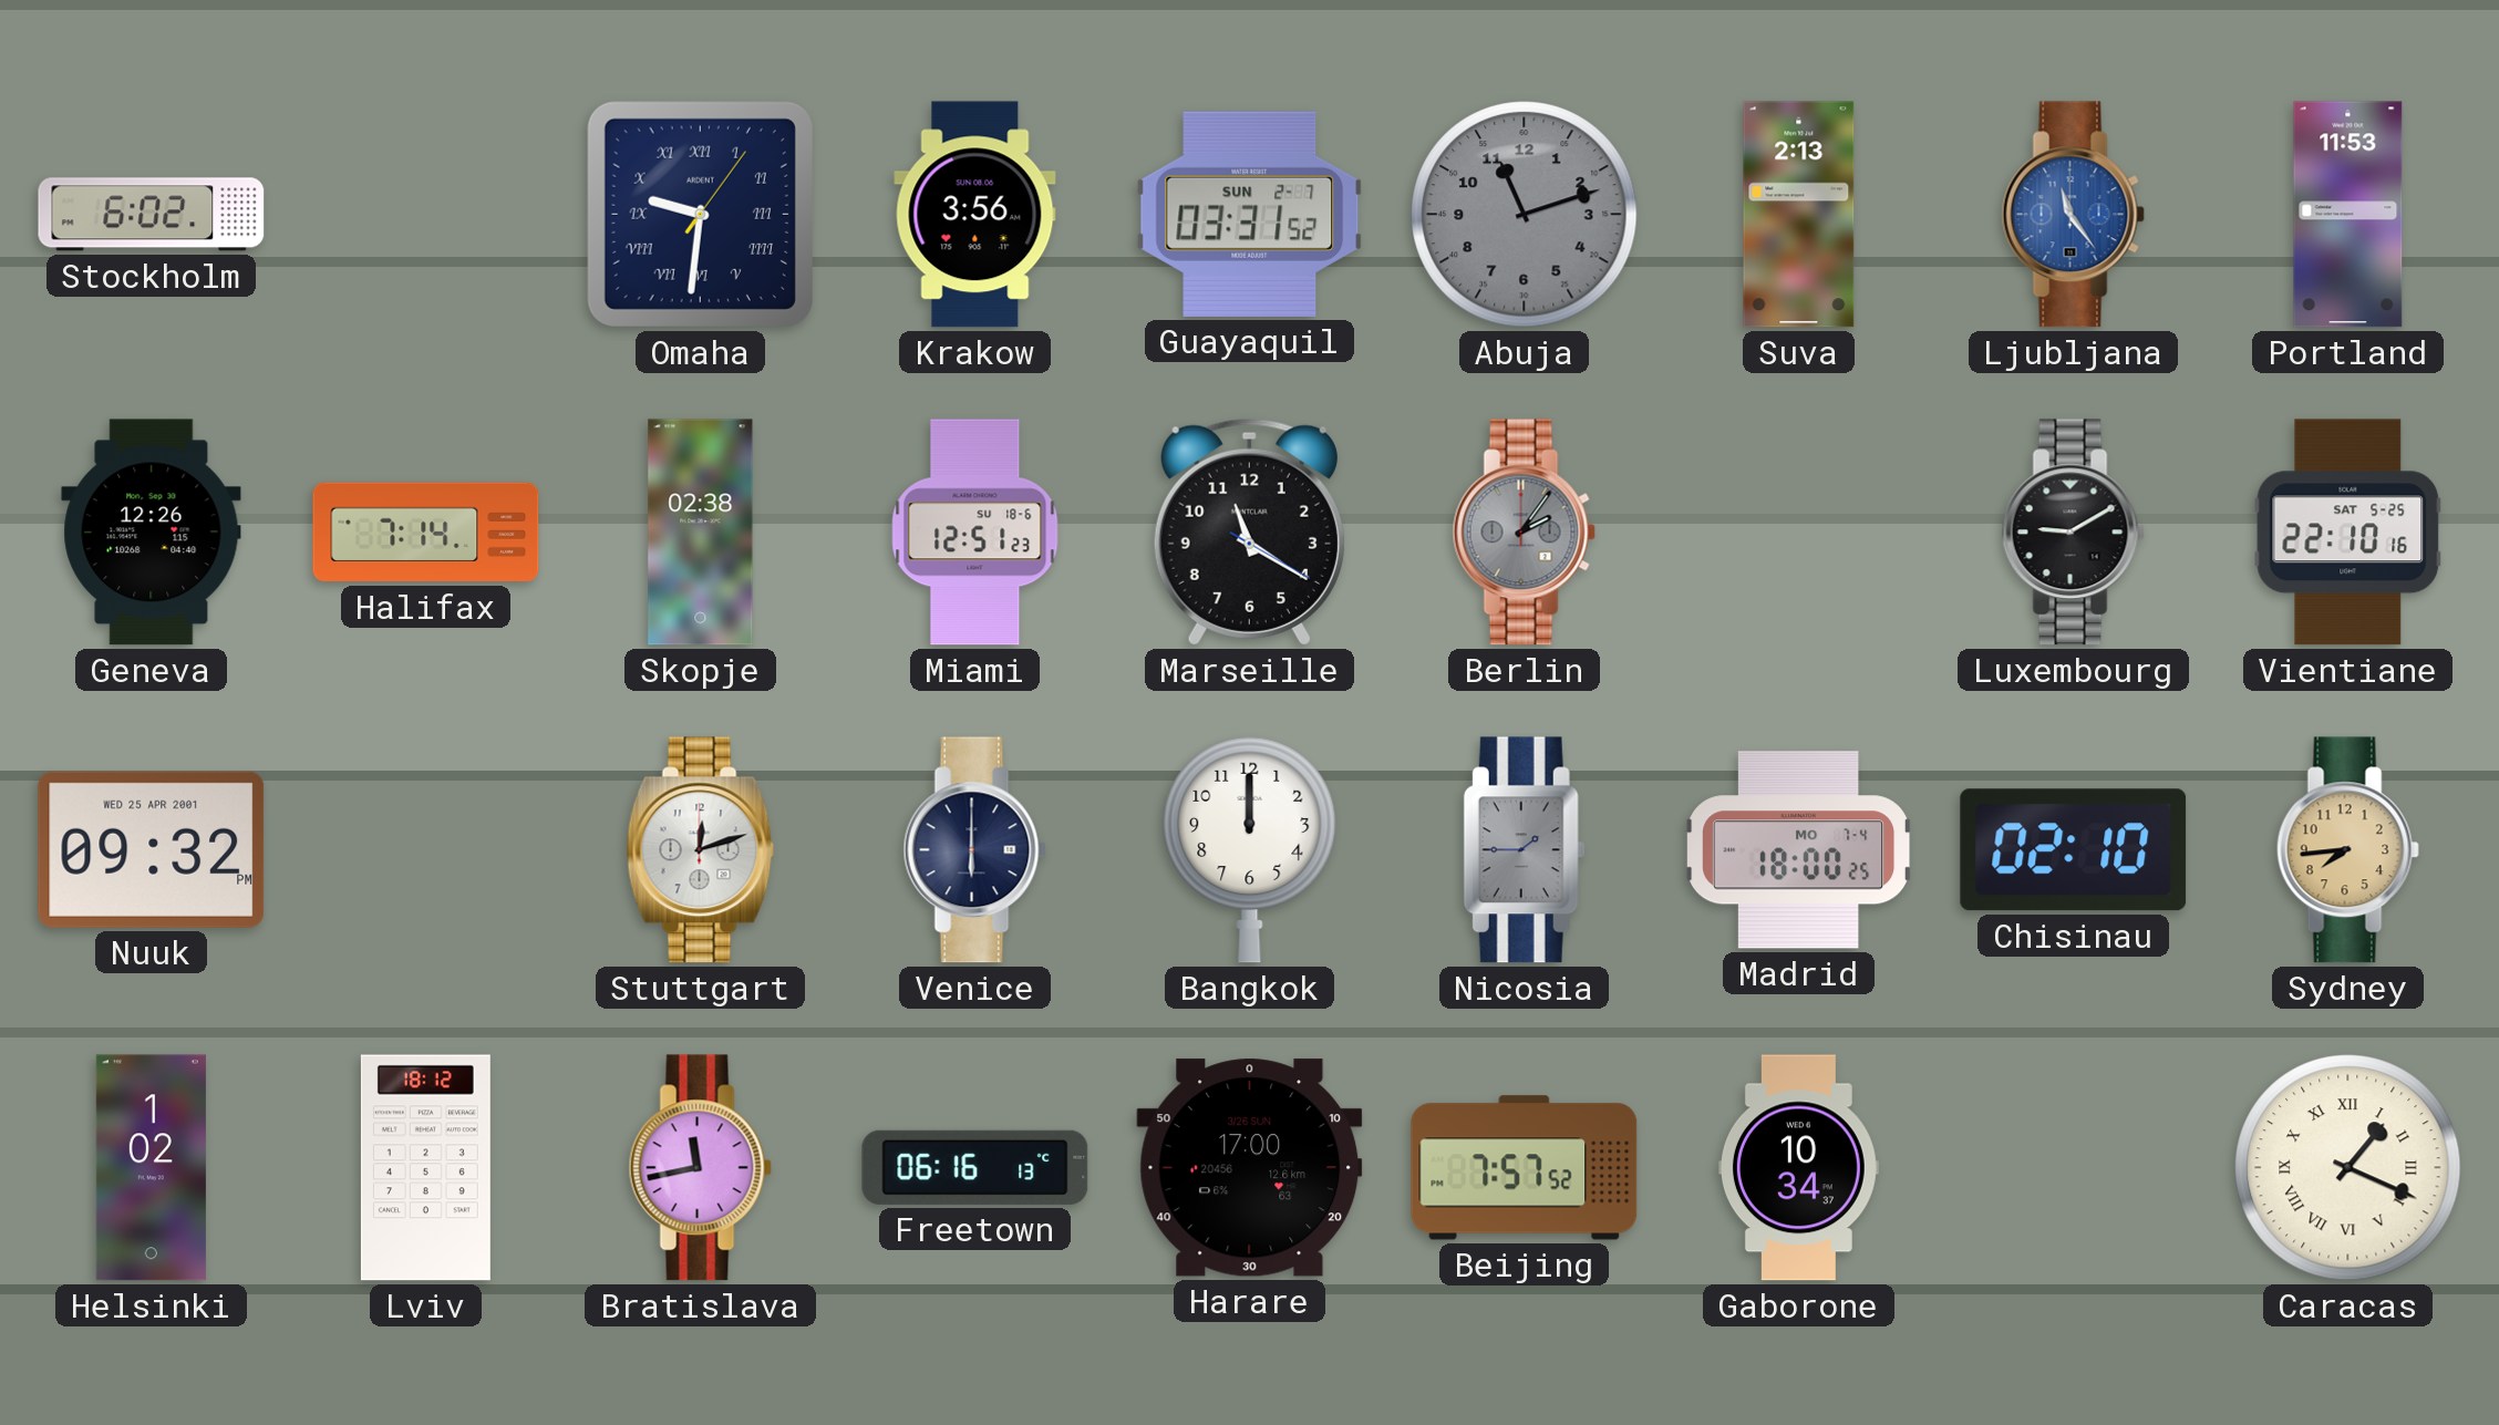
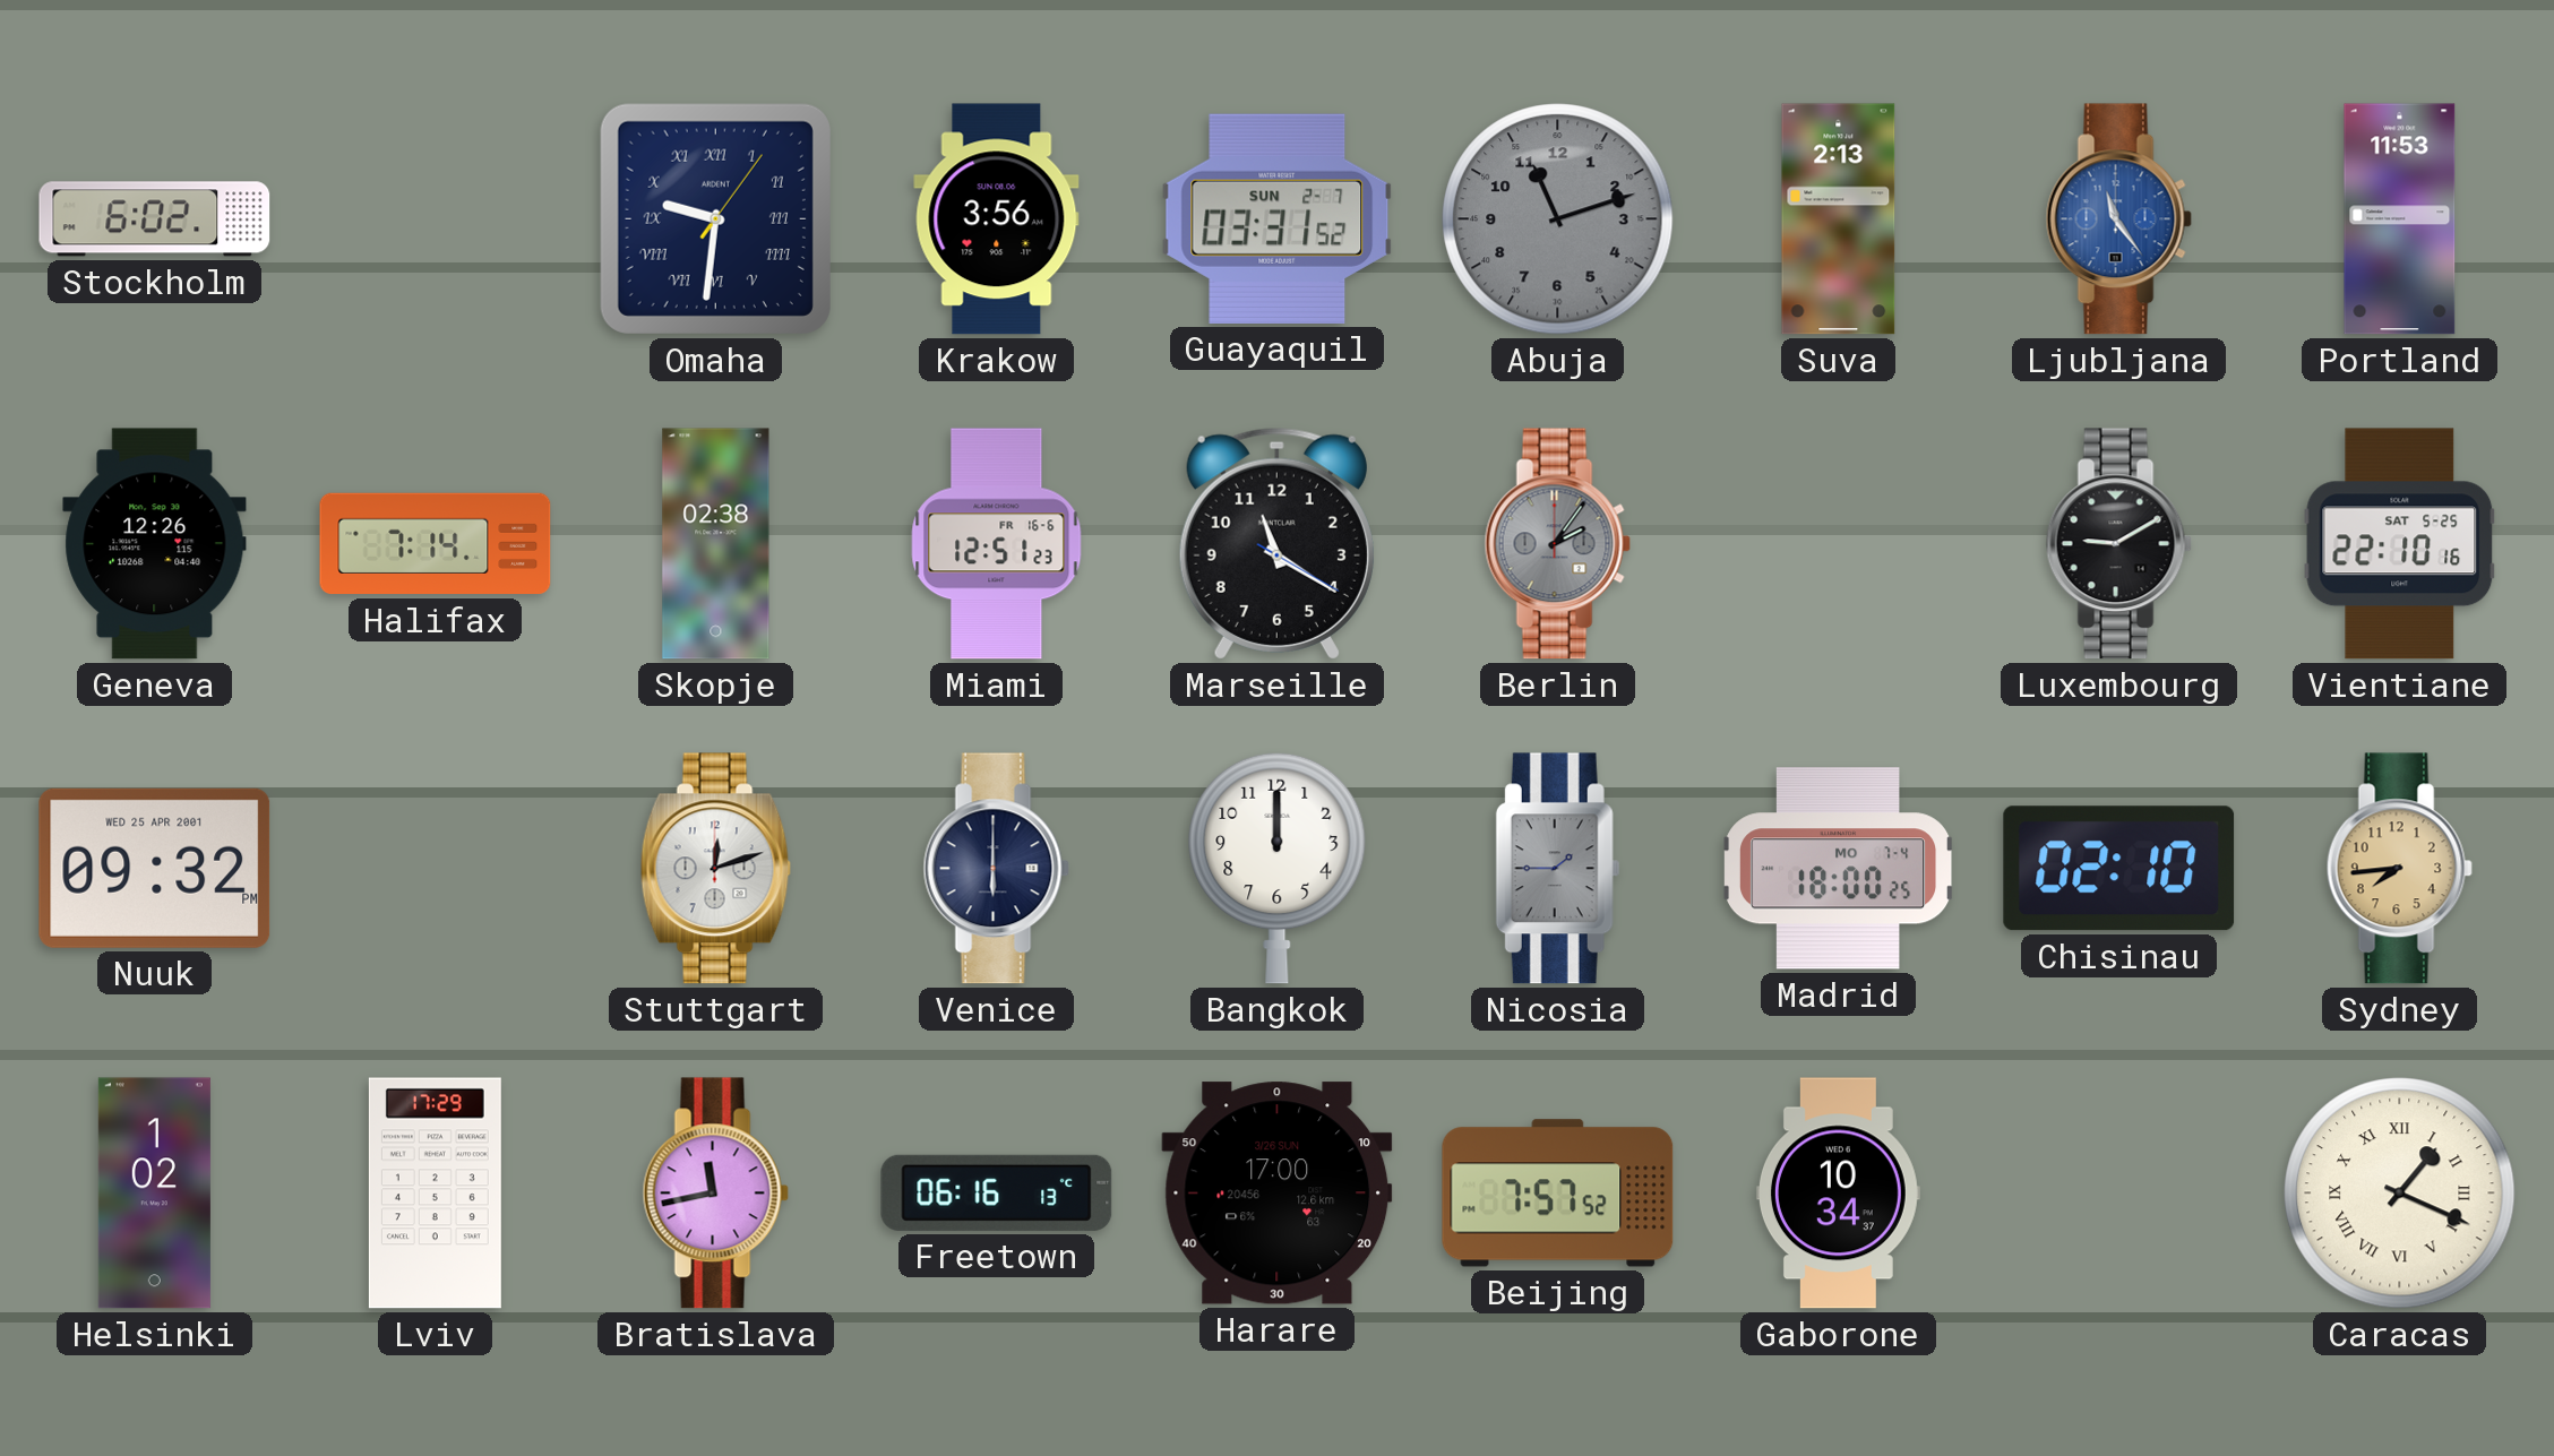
Miami date: SU 18-6 -> FR 16-6 (997, 544)
Lviv: 18:12 -> 17:29 (435, 1194)
